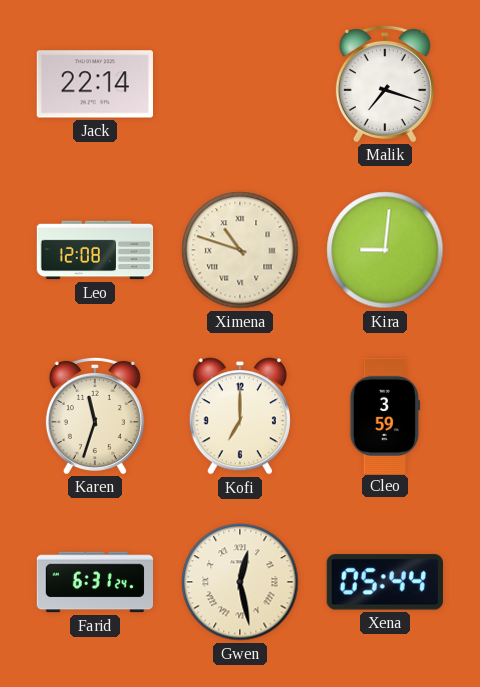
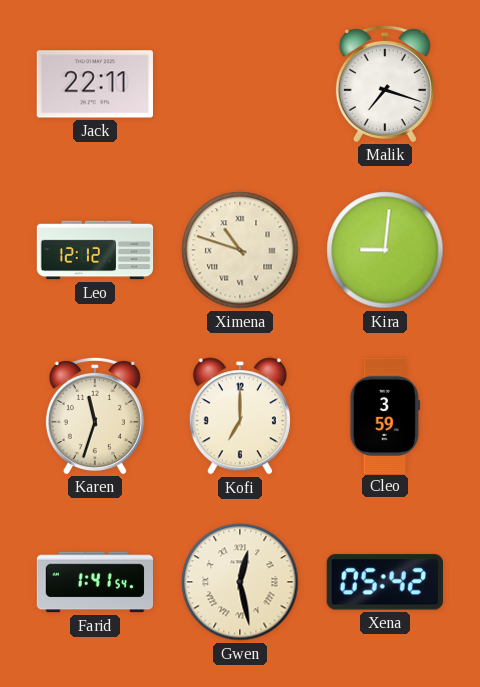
Jack: 22:14 -> 22:11 (95, 84)
Leo: 12:08 -> 12:12 (95, 250)
Farid: 6:31 -> 1:41 (94, 582)
Xena: 05:44 -> 05:42 (385, 582)
